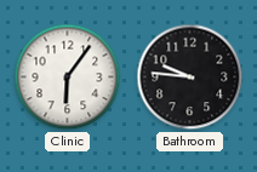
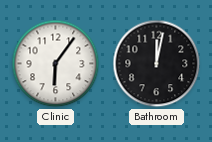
Bathroom: 9:46 -> 12:02 (157, 64)
